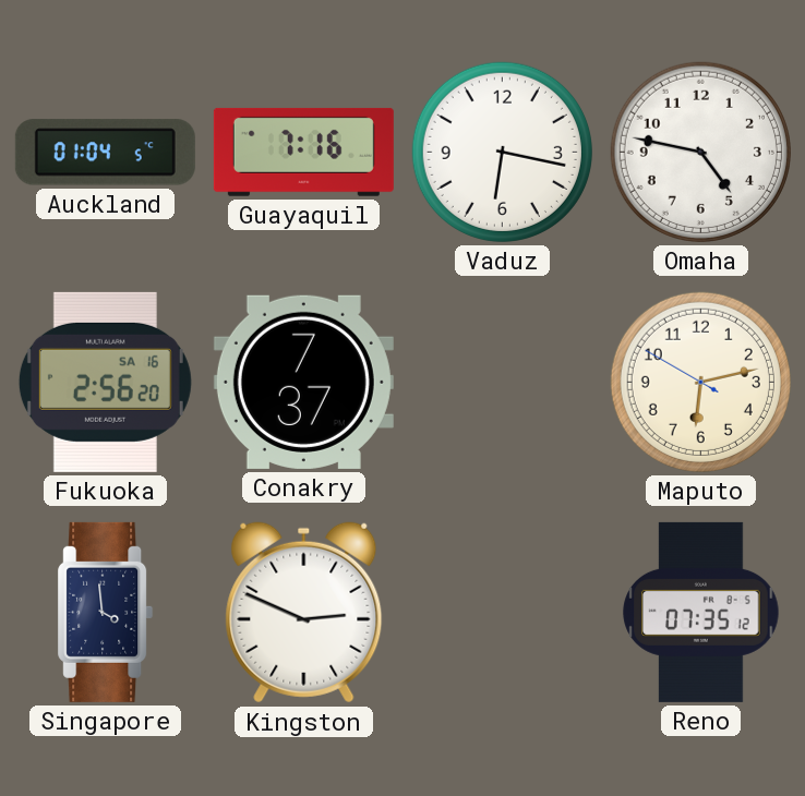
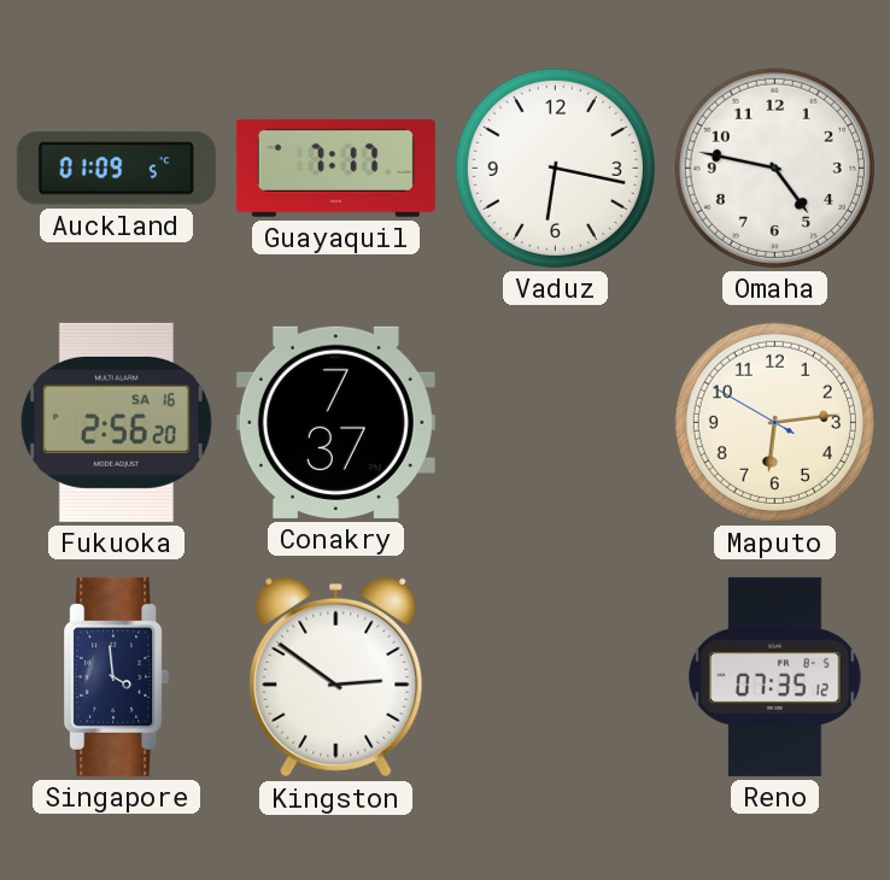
Auckland: 01:04 -> 01:09 (116, 169)
Guayaquil: 7:16 -> 7:17 (335, 168)
Maputo: 6:12 -> 6:13 (774, 422)
Kingston: 2:49 -> 2:51 (336, 677)
